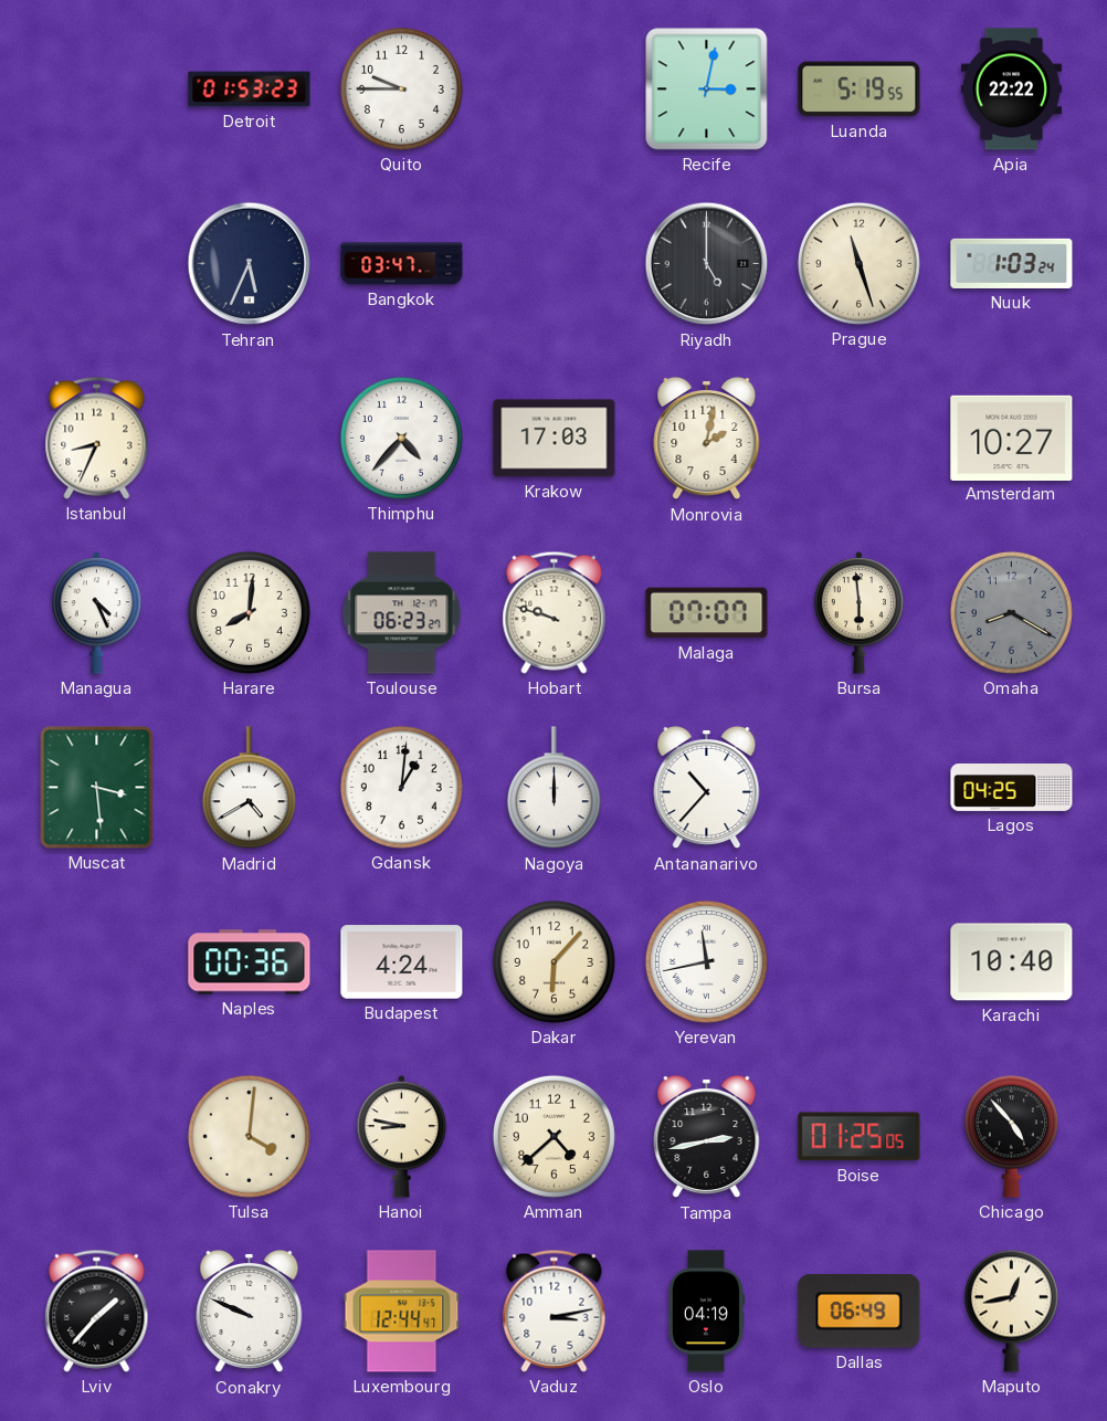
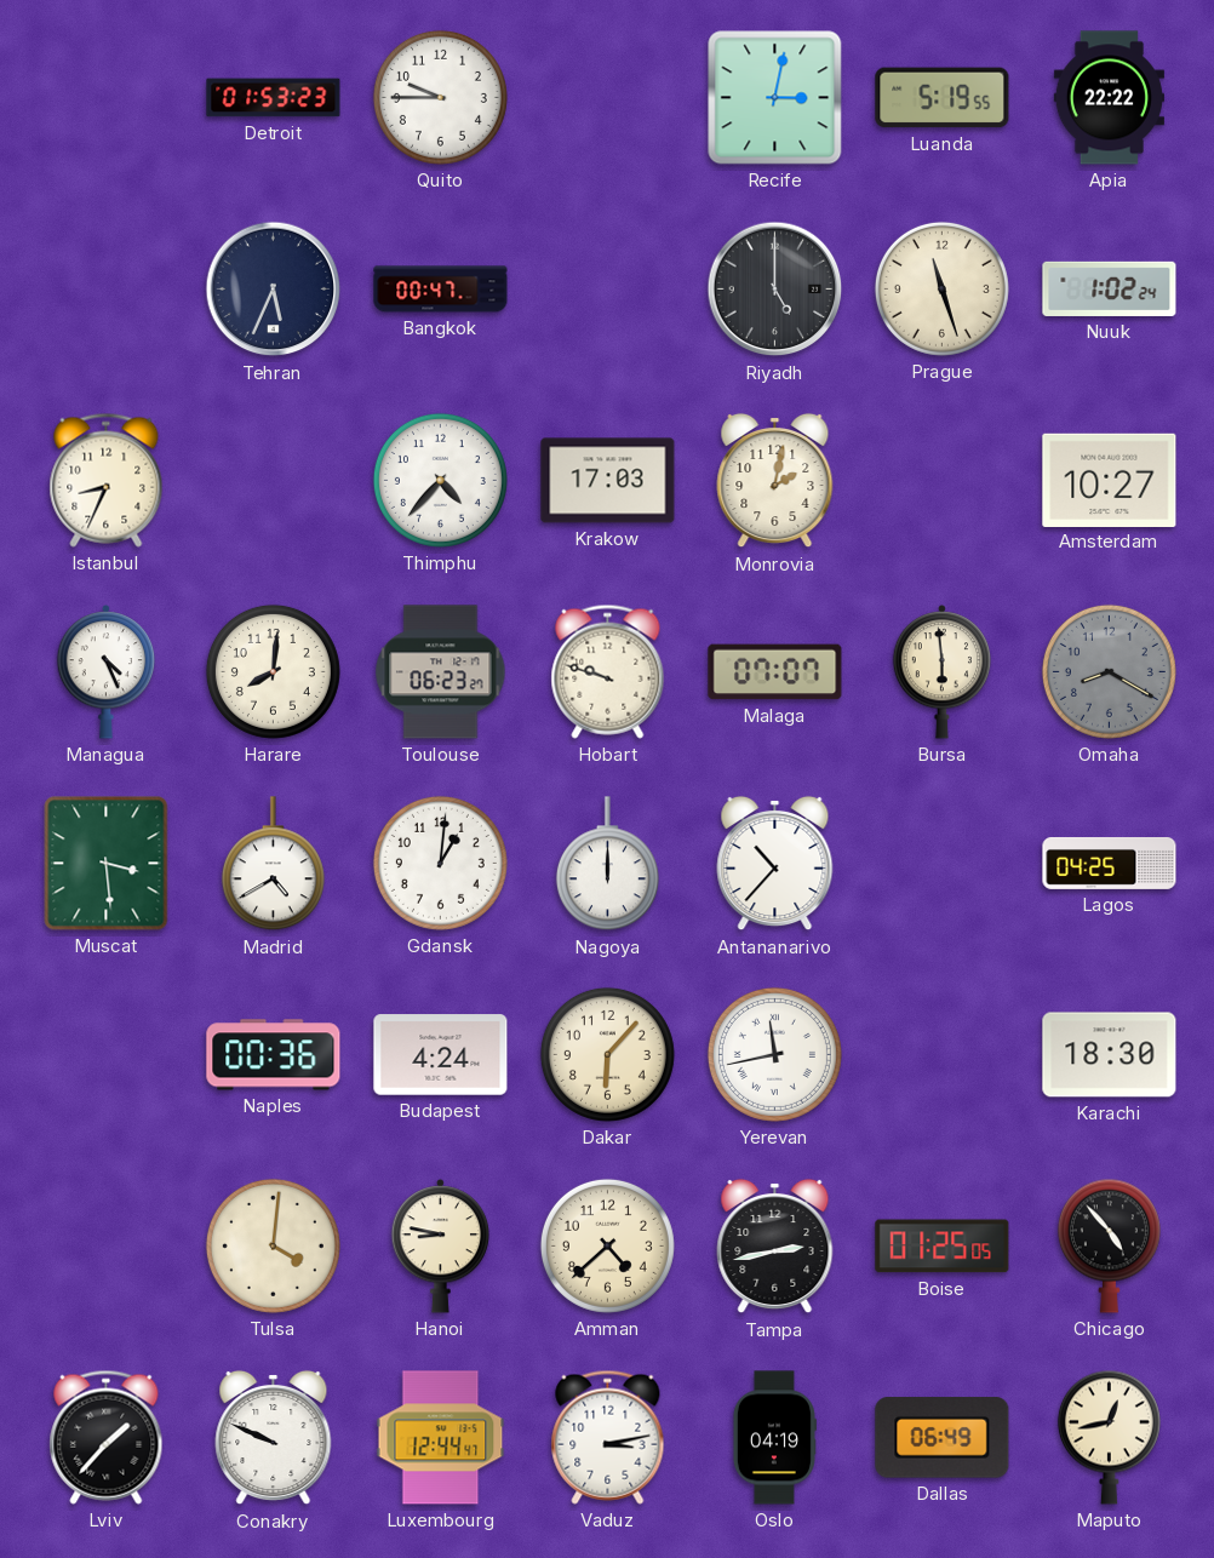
Bangkok: 03:47 -> 00:47 (441, 290)
Nuuk: 1:03 -> 1:02 (1110, 288)
Karachi: 10:40 -> 18:30 (1110, 1055)
